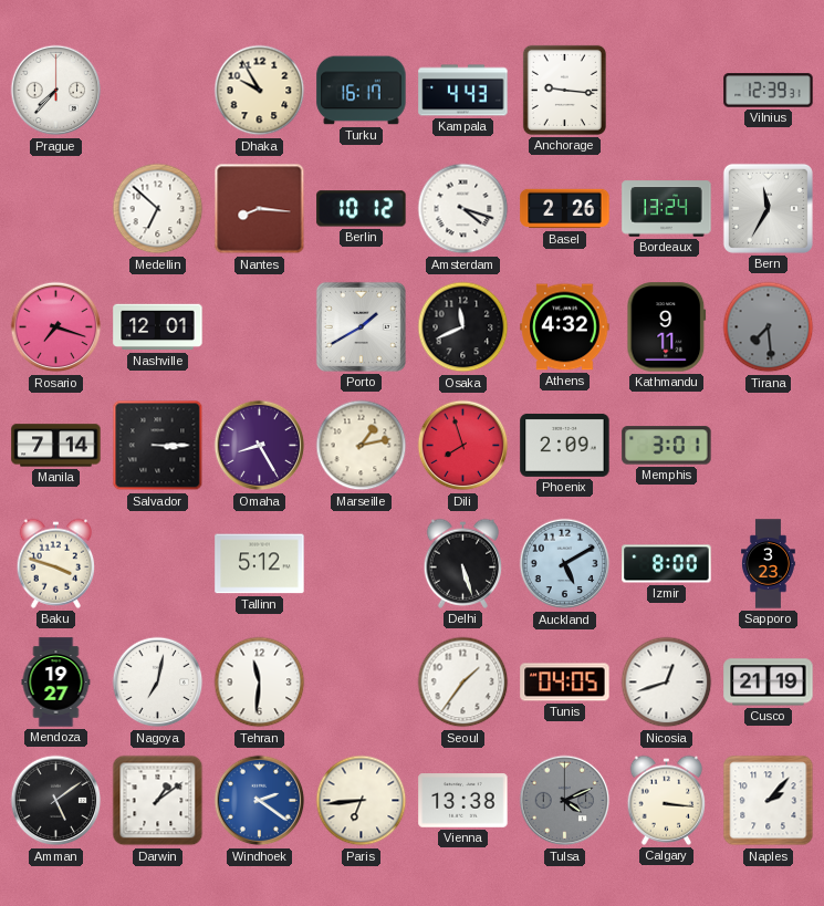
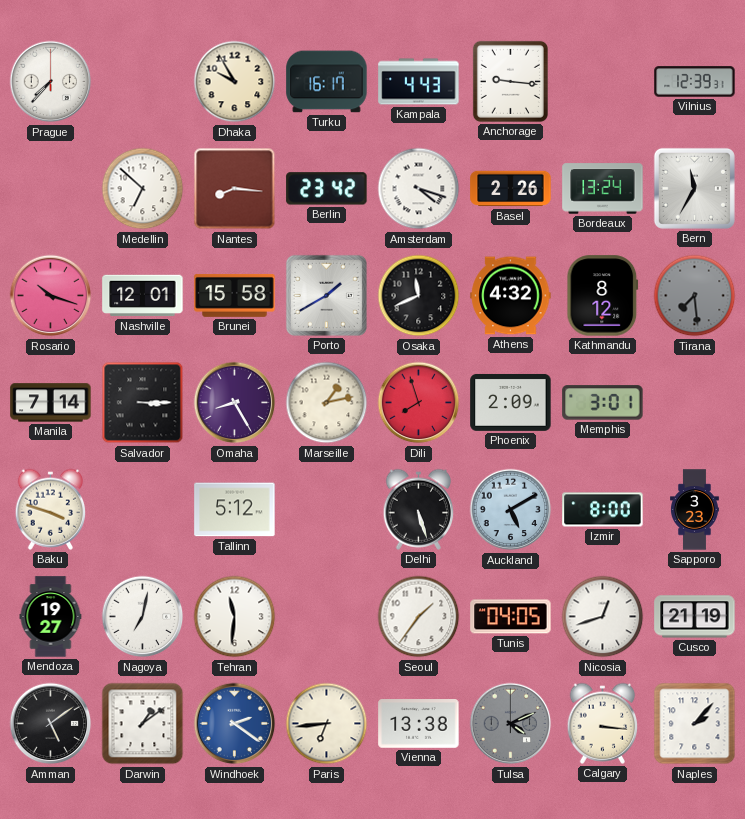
Berlin: 10:12 -> 23:42 (327, 189)
Rosario: 7:18 -> 10:18 (51, 296)
Brunei: none -> 15:58 (235, 296)
Kathmandu: 9:11 -> 8:12 (603, 296)
